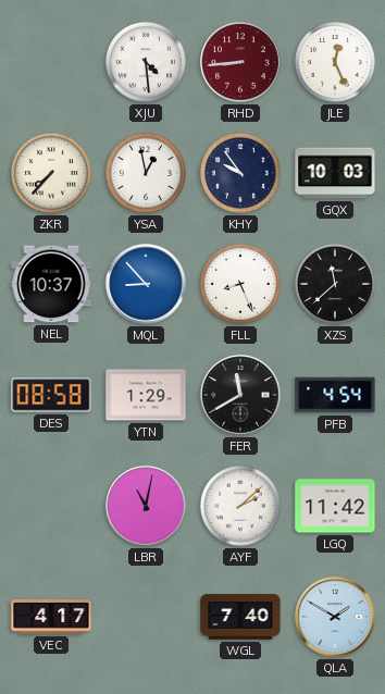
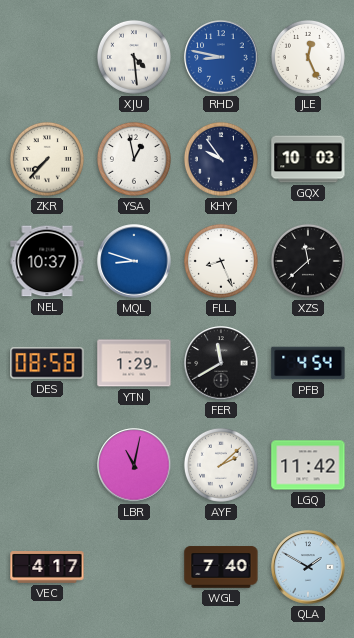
RHD: 8:44 -> 8:47 (221, 57)
RHD dial: burgundy -> blue (221, 57)
MQL: 8:53 -> 8:48 (134, 261)
